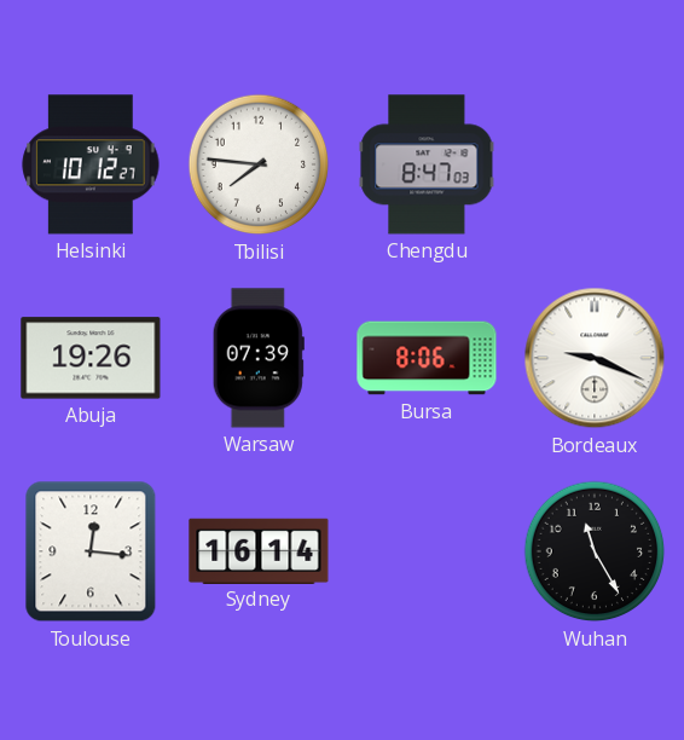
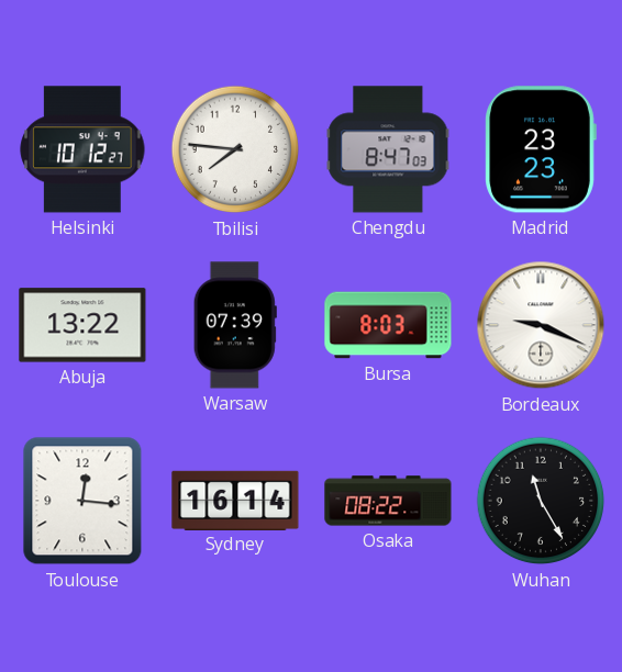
Madrid: none -> 23:23 (541, 149)
Abuja: 19:26 -> 13:22 (82, 325)
Bursa: 8:06 -> 8:03 (388, 325)
Osaka: none -> 08:22 (388, 501)
